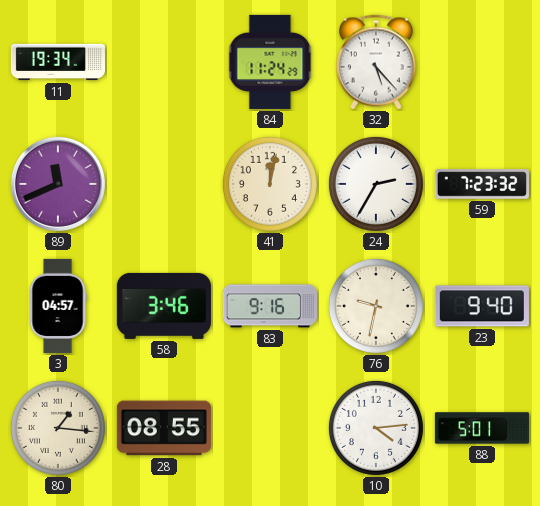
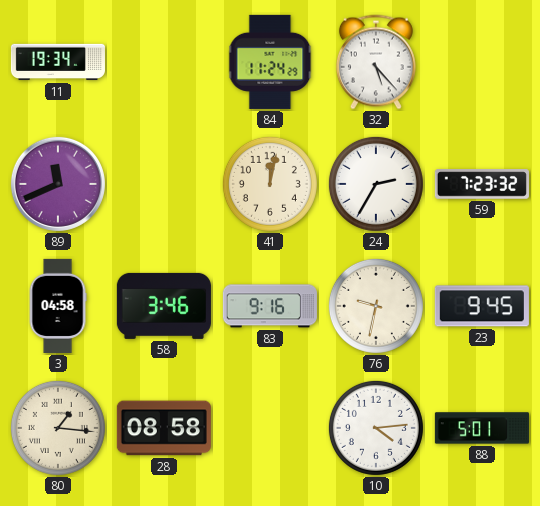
3: 04:57 -> 04:58 (58, 306)
23: 9:40 -> 9:45 (482, 306)
28: 08:55 -> 08:58 (164, 428)
